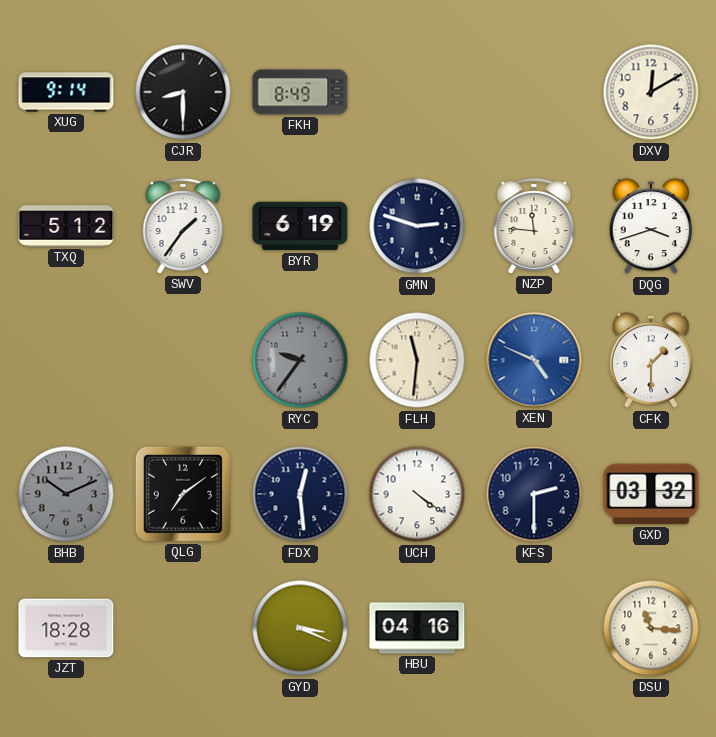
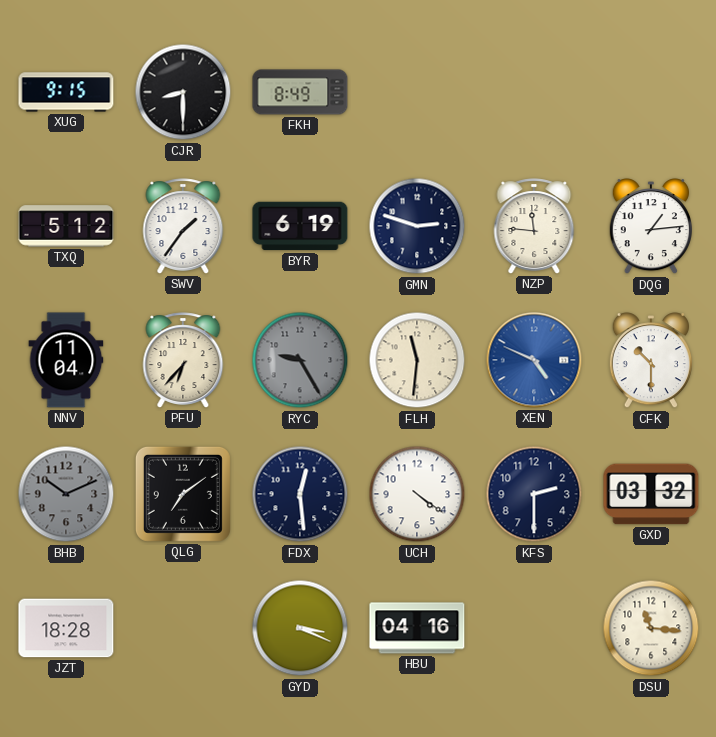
XUG: 9:14 -> 9:15 (66, 92)
DXV: 12:10 -> none (651, 92)
DQG: 3:42 -> 1:14 (651, 227)
NNV: none -> 11:04 (66, 360)
PFU: none -> 6:37 (183, 360)
RYC: 9:36 -> 9:25 (300, 360)
CFK: 1:30 -> 10:30 (651, 361)
